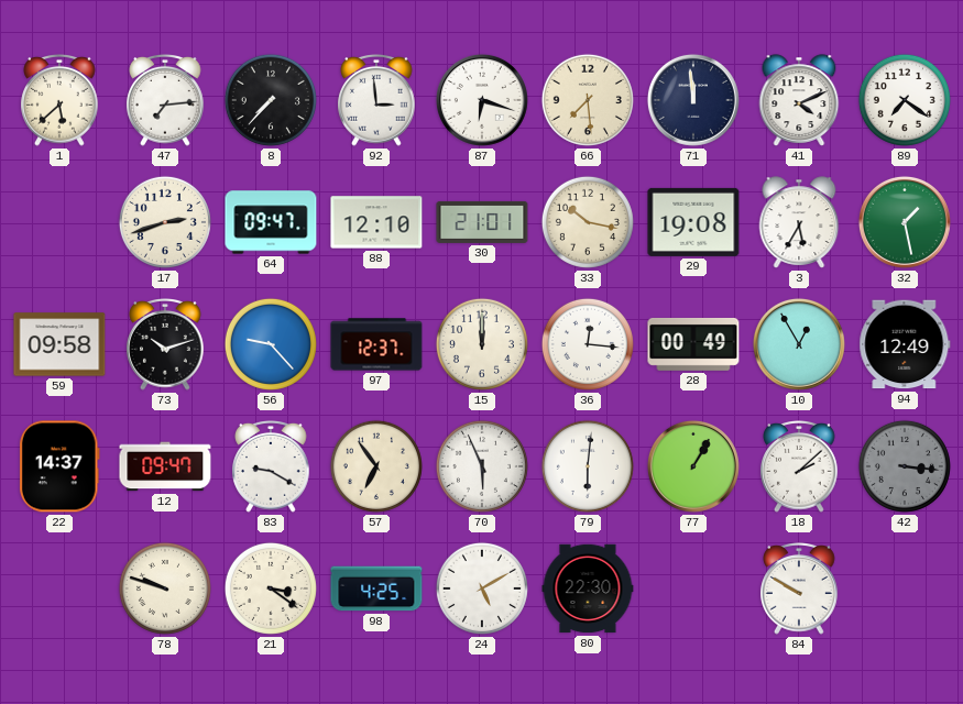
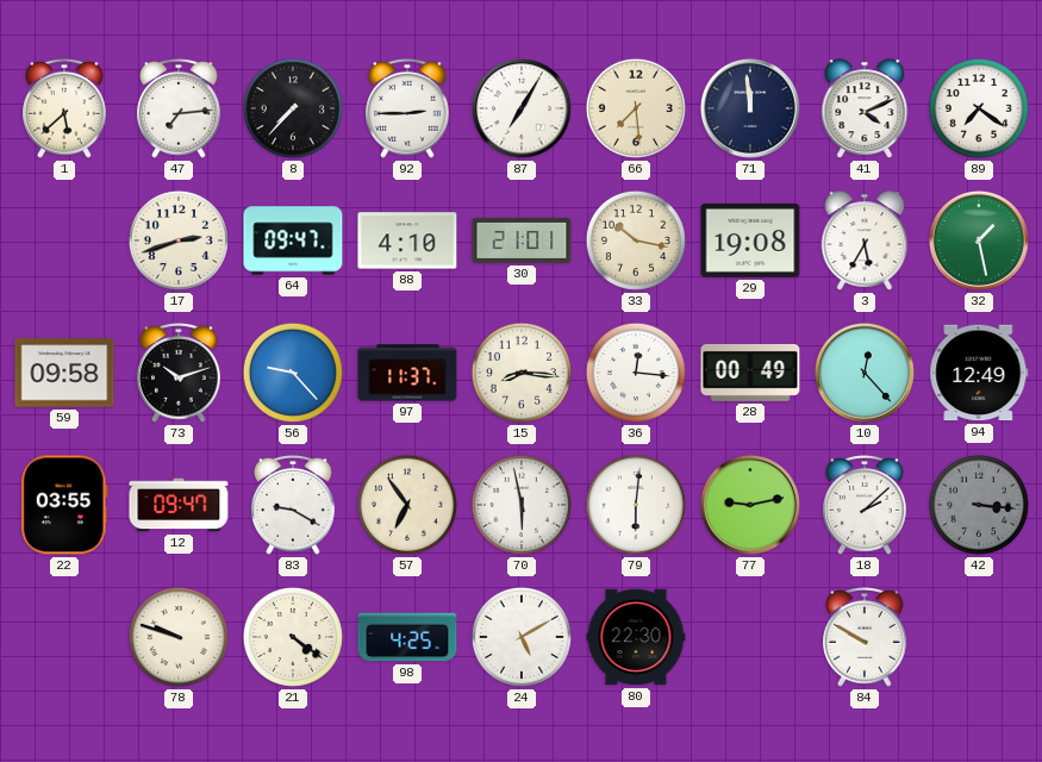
92: 2:59 -> 2:45 (407, 110)
87: 6:18 -> 7:05 (522, 108)
88: 12:10 -> 4:10 (407, 241)
97: 12:37 -> 11:37 (407, 373)
15: 12:00 -> 8:16 (522, 373)
10: 12:55 -> 12:23 (865, 373)
22: 14:37 -> 03:55 (64, 505)
70: 5:56 -> 5:58 (522, 505)
77: 1:05 -> 9:13 (750, 505)
21: 3:21 -> 4:21 (293, 637)
